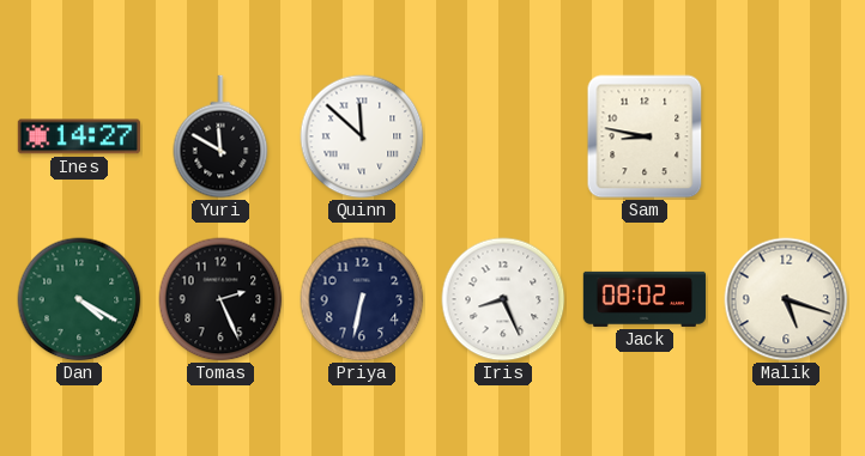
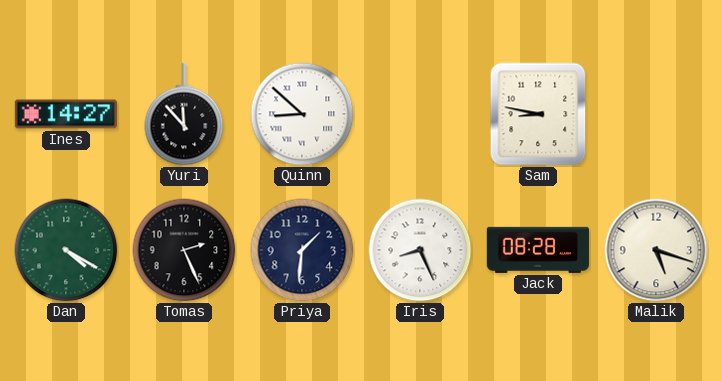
Yuri: 11:50 -> 11:53 (184, 114)
Quinn: 11:52 -> 8:52 (302, 114)
Priya: 6:32 -> 1:31 (302, 250)
Jack: 08:02 -> 08:28 (538, 250)
